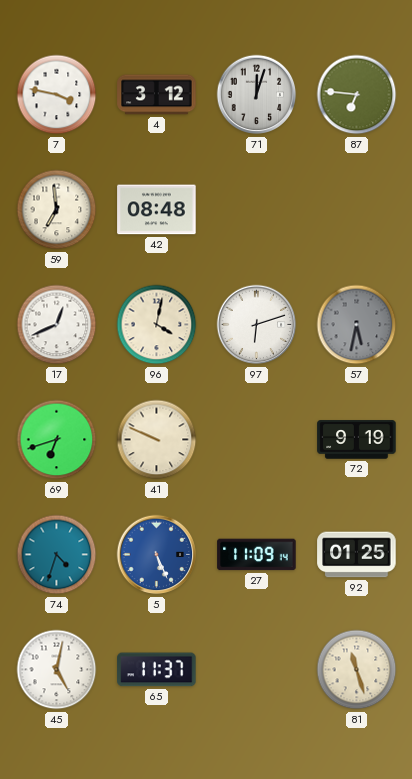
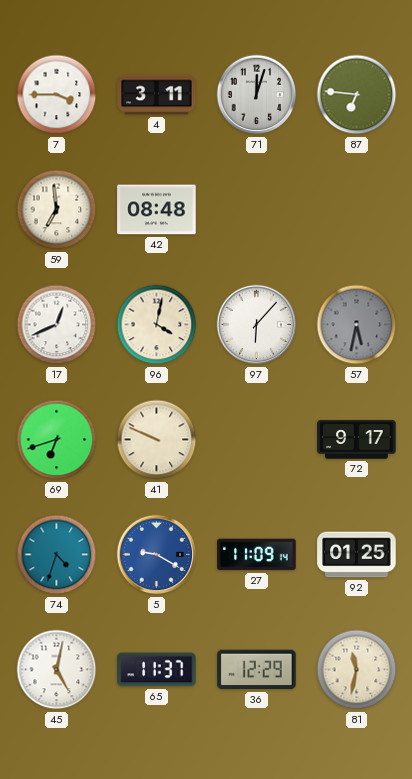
7: 3:47 -> 3:45 (57, 95)
4: 3:12 -> 3:11 (157, 95)
97: 6:12 -> 6:07 (257, 325)
72: 9:19 -> 9:17 (357, 440)
5: 5:26 -> 9:20 (157, 555)
36: none -> 12:29 (257, 670)
81: 11:27 -> 11:32 (357, 670)
